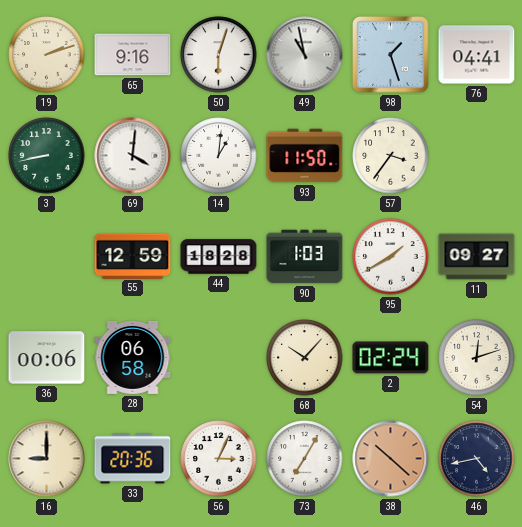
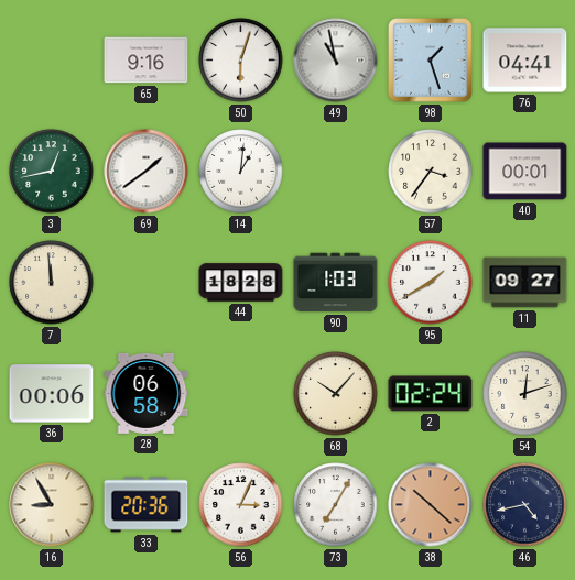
19: 2:12 -> none (47, 55)
3: 8:43 -> 12:43 (52, 172)
69: 4:01 -> 1:39 (147, 172)
93: 11:50 -> none (305, 156)
40: none -> 00:01 (525, 172)
7: none -> 11:59 (52, 283)
55: 12:59 -> none (133, 256)
16: 9:00 -> 8:55 (52, 505)
